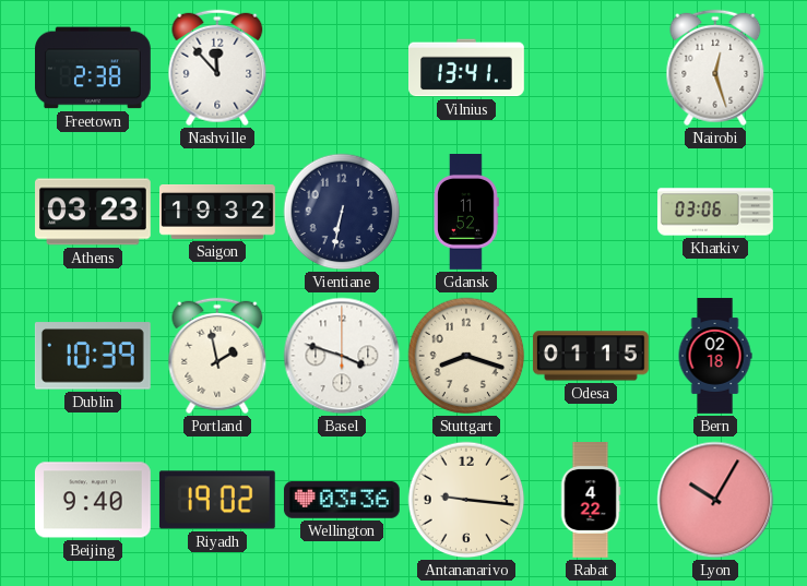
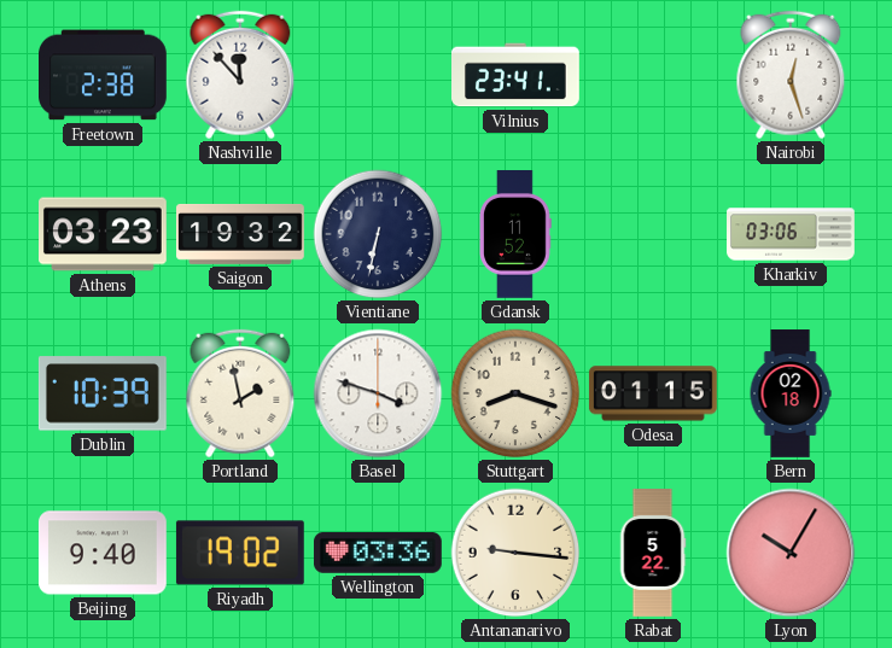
Vilnius: 13:41 -> 23:41 (517, 75)
Rabat: 4:22 -> 5:22 (653, 554)
